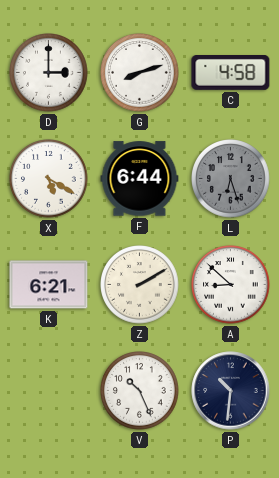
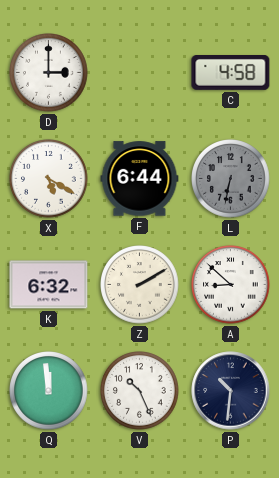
G: 8:12 -> none (140, 73)
L: 6:27 -> 6:32 (231, 179)
K: 6:21 -> 6:32 (49, 285)
Q: none -> 11:59 (49, 391)
